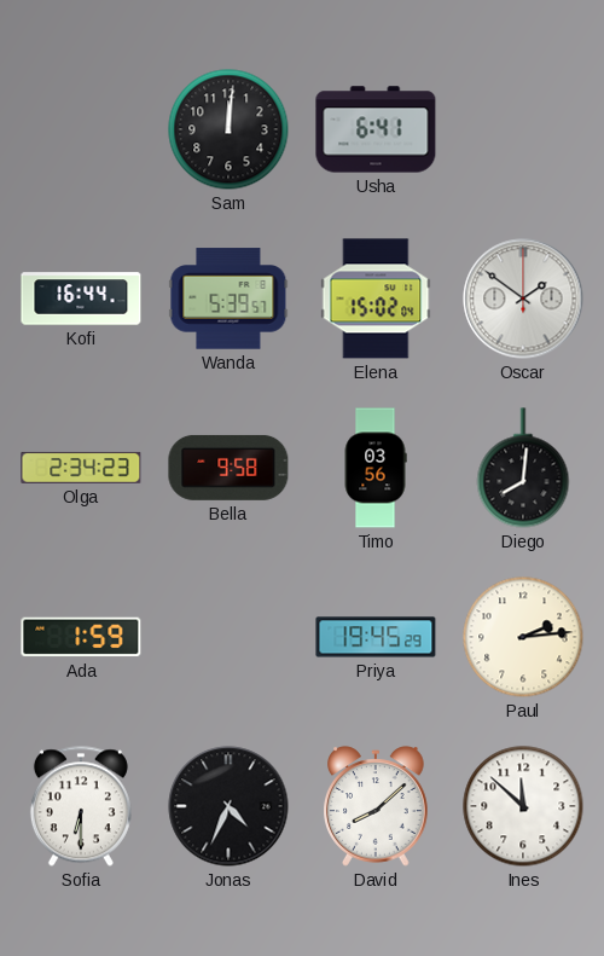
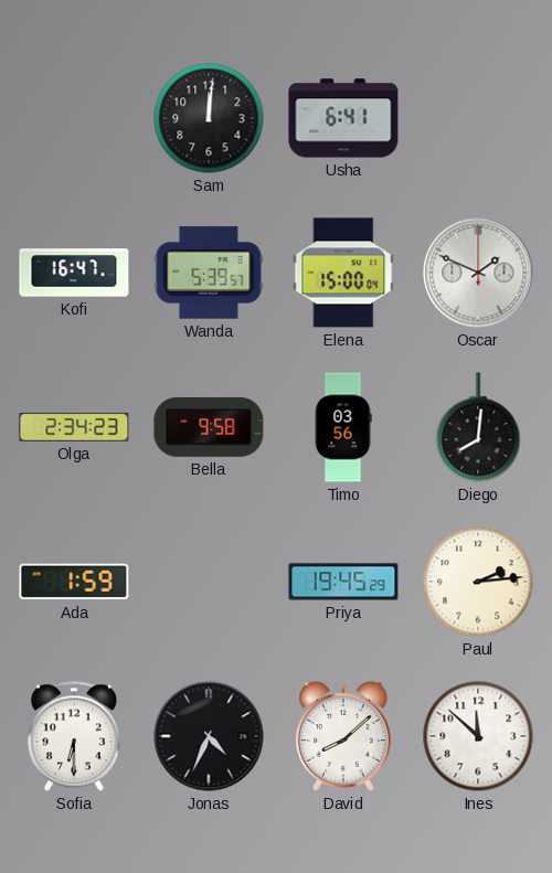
Kofi: 16:44 -> 16:47 (74, 273)
Elena: 15:02 -> 15:00 (343, 273)
Oscar: 1:51 -> 1:49 (478, 273)
